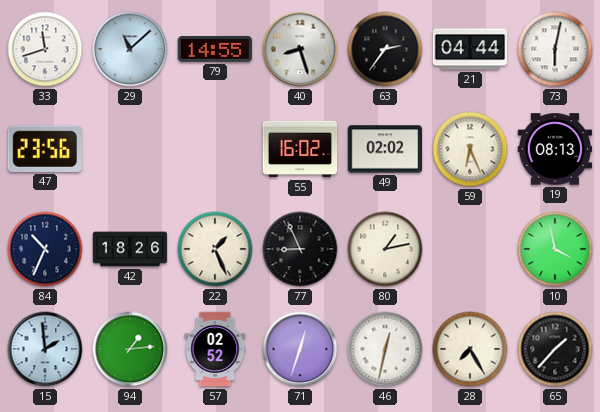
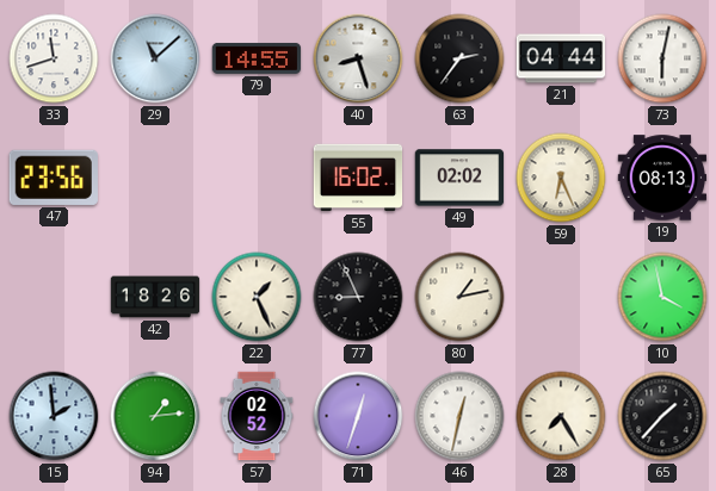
84: 10:34 -> none (45, 249)
